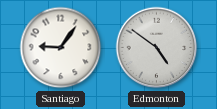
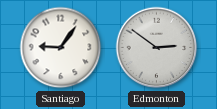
Edmonton: 4:51 -> 2:51 (157, 48)
